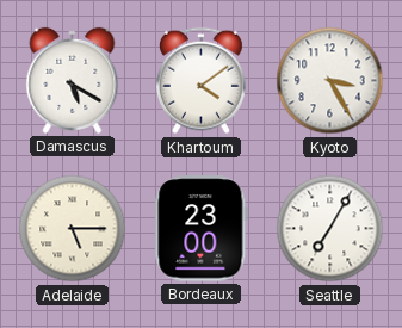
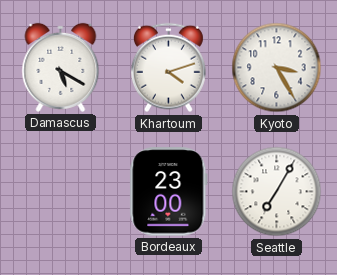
Khartoum: 4:09 -> 4:12 (168, 68)
Adelaide: 5:15 -> none (73, 229)
